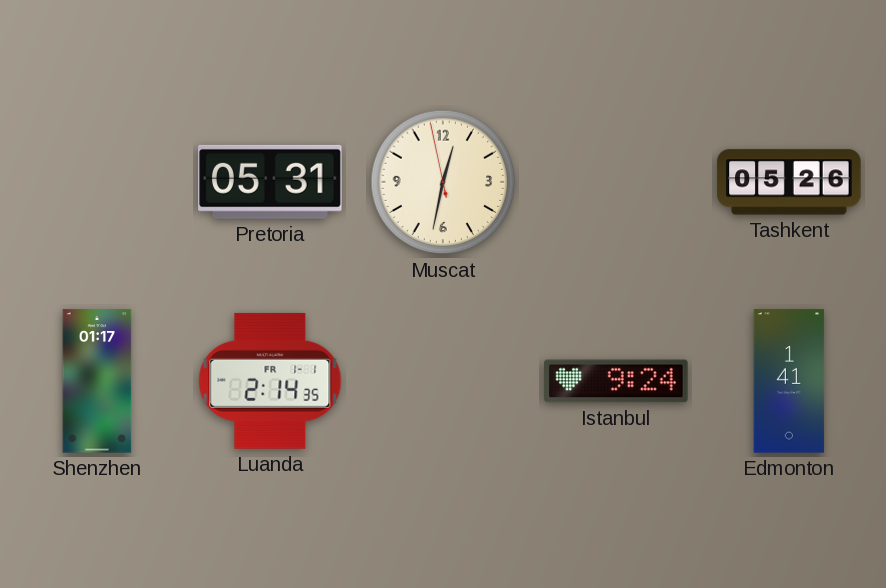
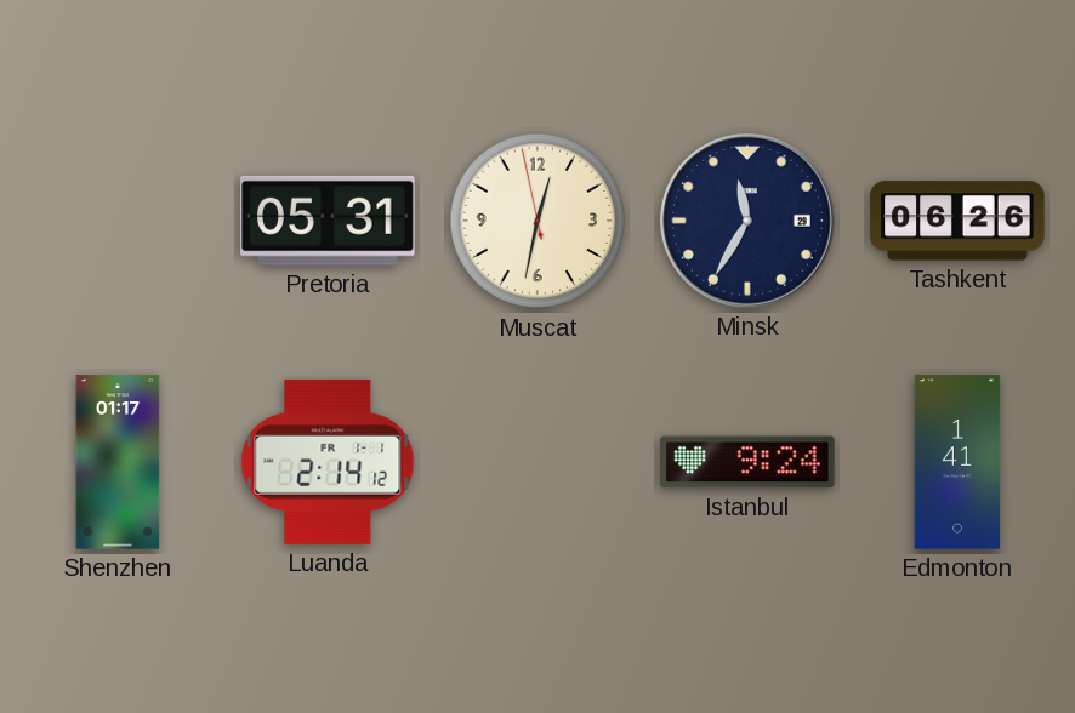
Minsk: none -> 11:35 (747, 221)
Tashkent: 05:26 -> 06:26 (957, 221)
Luanda: 2:14:35 -> 2:14:12 (328, 462)
